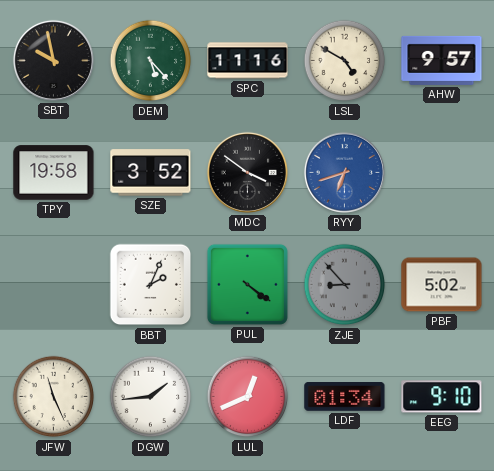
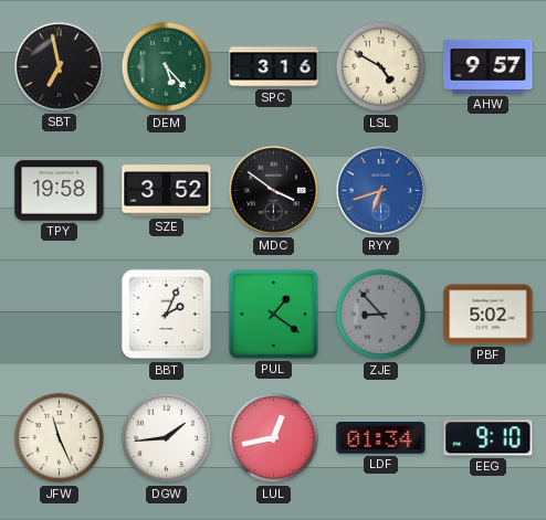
SBT: 9:58 -> 6:58 (59, 66)
SPC: 11:16 -> 3:16 (274, 67)
PUL: 4:21 -> 1:21 (273, 314)
LUL: 12:41 -> 12:43 (274, 438)
